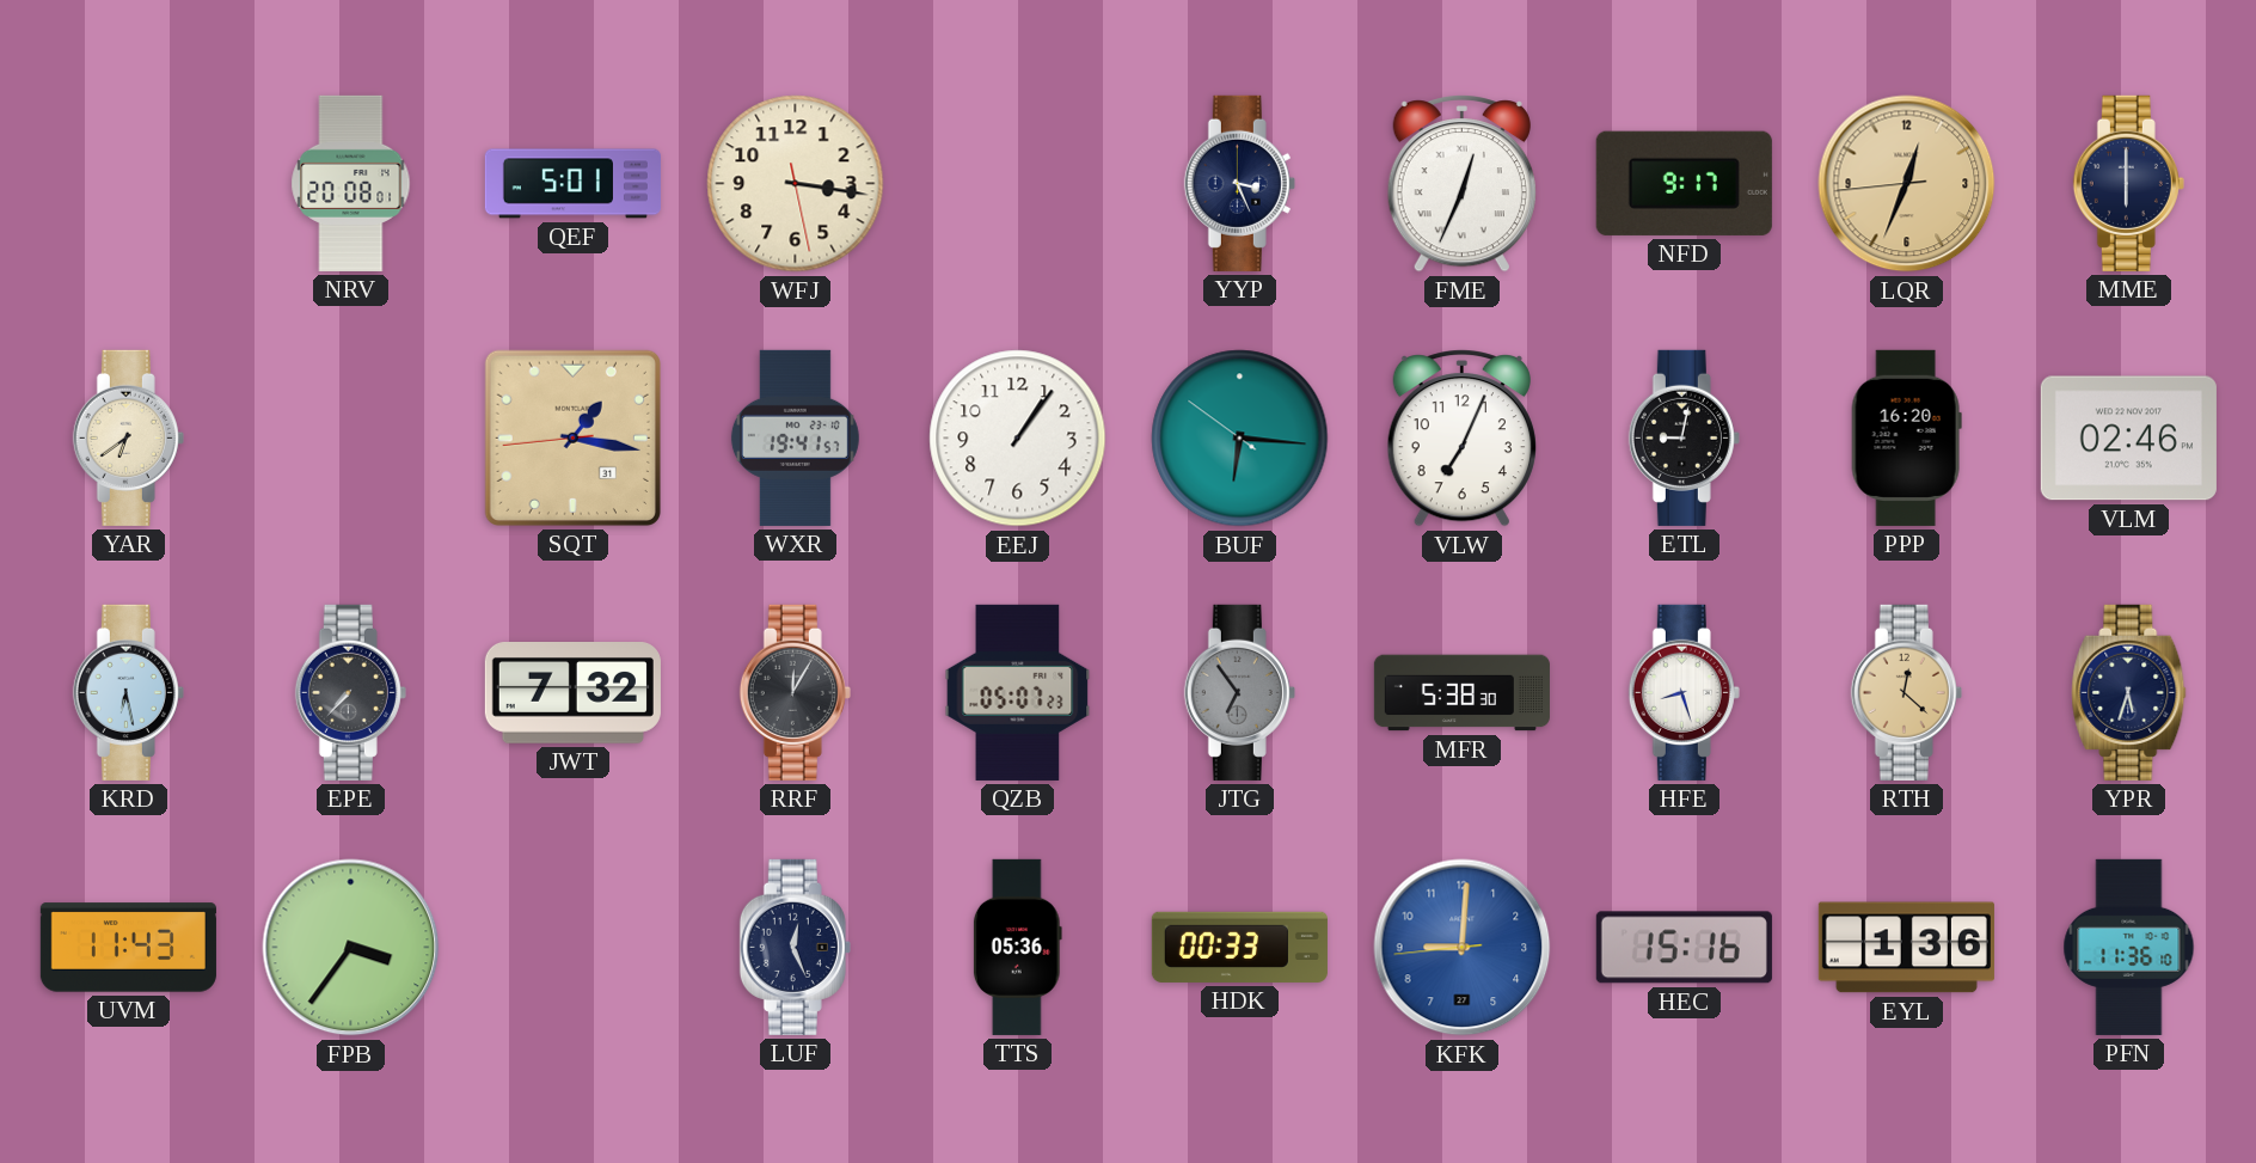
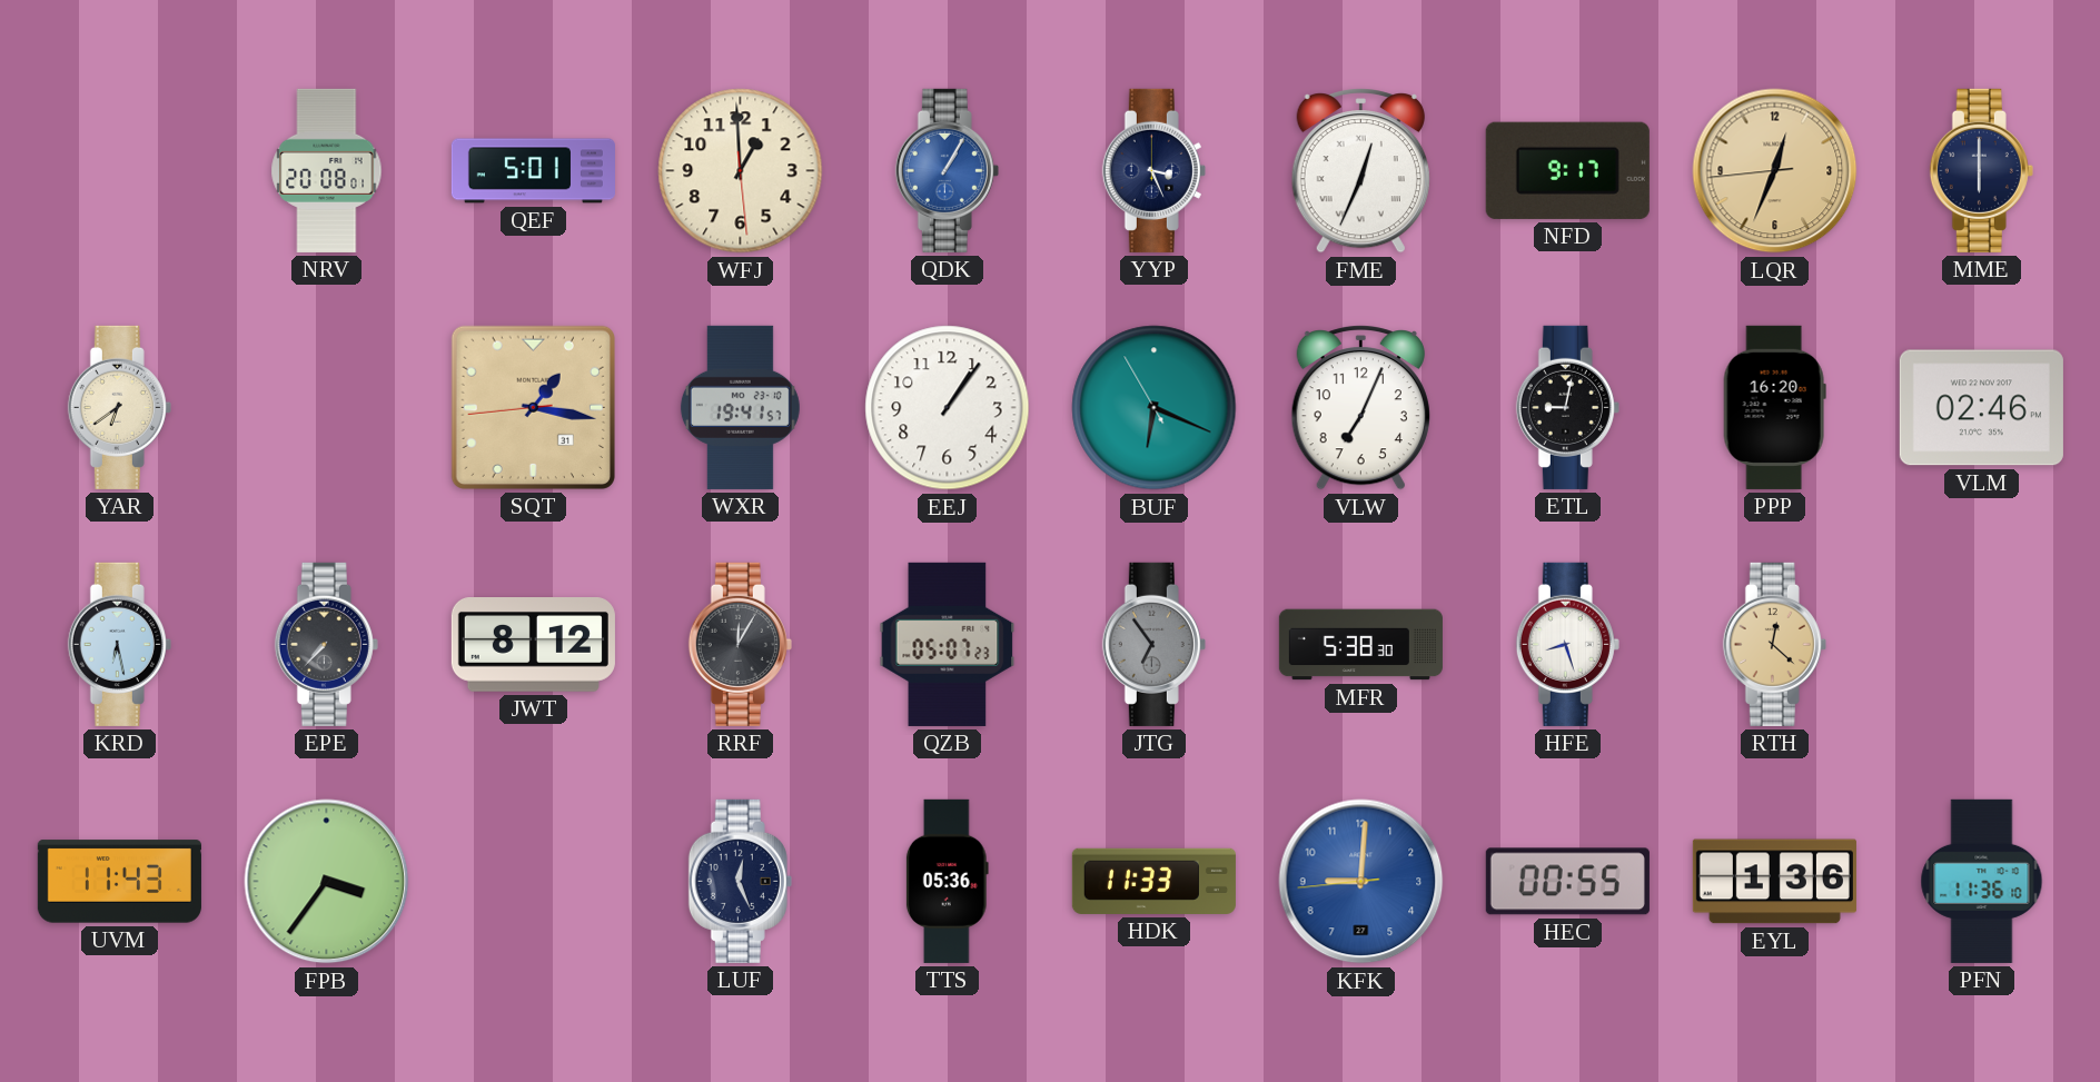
WFJ: 3:16 -> 12:59 (741, 171)
QDK: none -> 1:05 (947, 170)
BUF: 6:15 -> 6:18 (1155, 408)
JWT: 7:32 -> 8:12 (533, 645)
YPR: 5:33 -> none (2129, 692)
HDK: 00:33 -> 11:33 (1153, 881)
HEC: 15:16 -> 00:55 (1567, 882)
